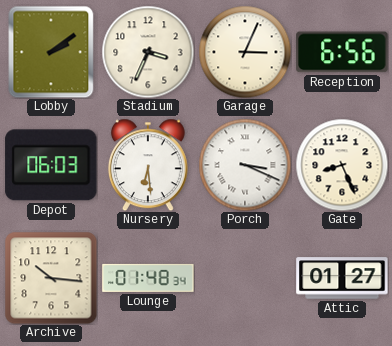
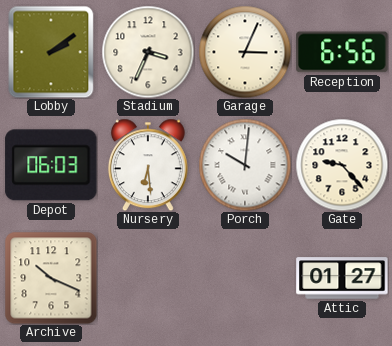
Porch: 3:19 -> 10:01 (245, 165)
Gate: 8:26 -> 9:23 (342, 165)
Archive: 10:16 -> 10:19 (51, 278)
Lounge: 01:48 -> none (148, 278)
